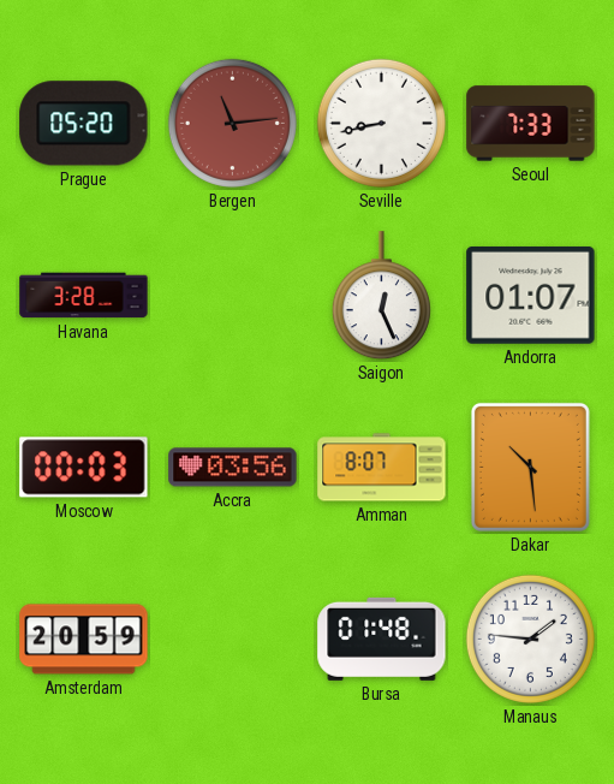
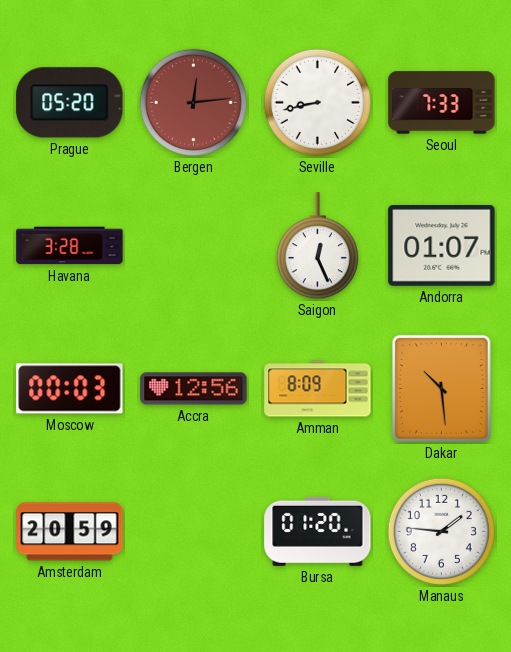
Bergen: 11:14 -> 12:14 (193, 102)
Accra: 03:56 -> 12:56 (194, 389)
Amman: 8:07 -> 8:09 (318, 389)
Bursa: 01:48 -> 01:20 (318, 531)
